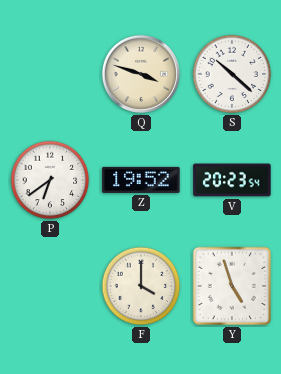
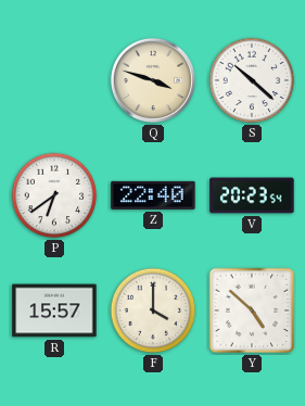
Z: 19:52 -> 22:40 (153, 195)
R: none -> 15:57 (54, 310)
Y: 4:57 -> 4:52 (252, 310)
